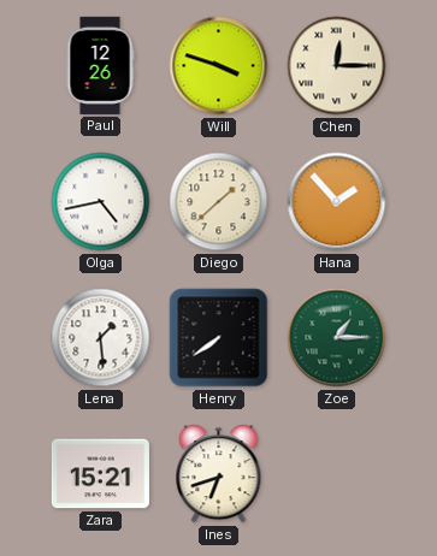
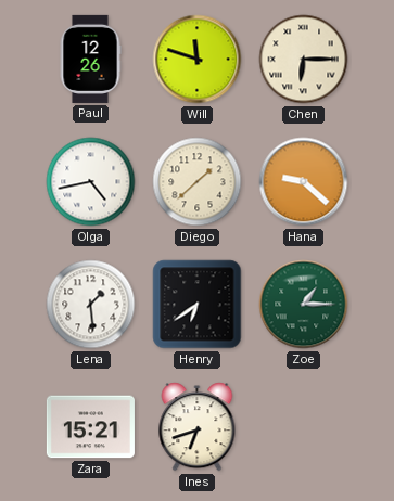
Will: 3:48 -> 11:48 (198, 60)
Chen: 12:15 -> 6:15 (304, 60)
Hana: 1:53 -> 9:22 (304, 182)
Henry: 7:39 -> 6:39 (198, 305)
